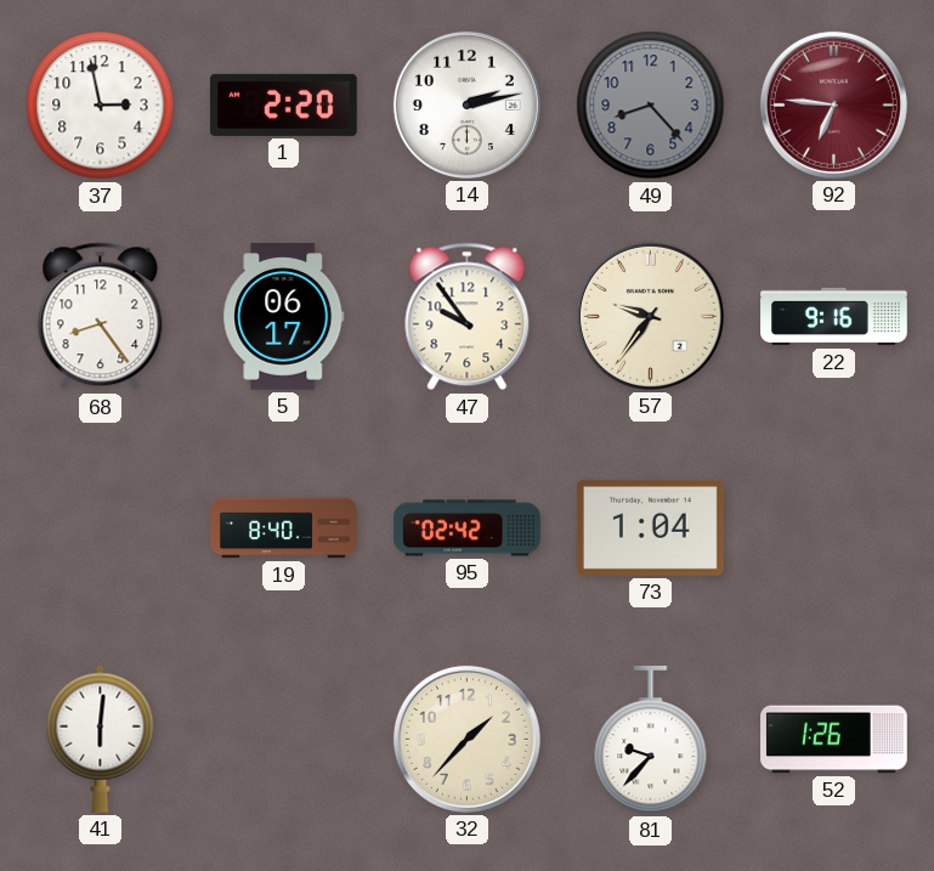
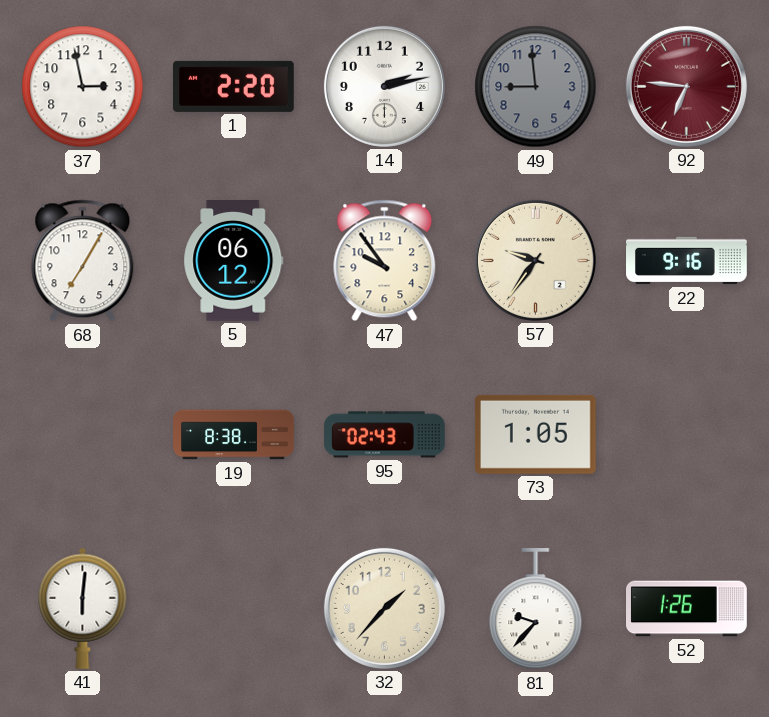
49: 8:23 -> 8:59 (536, 87)
68: 8:24 -> 7:05 (83, 261)
5: 06:17 -> 06:12 (234, 261)
19: 8:40 -> 8:38 (234, 435)
95: 02:42 -> 02:43 (385, 435)
73: 1:04 -> 1:05 (535, 434)
